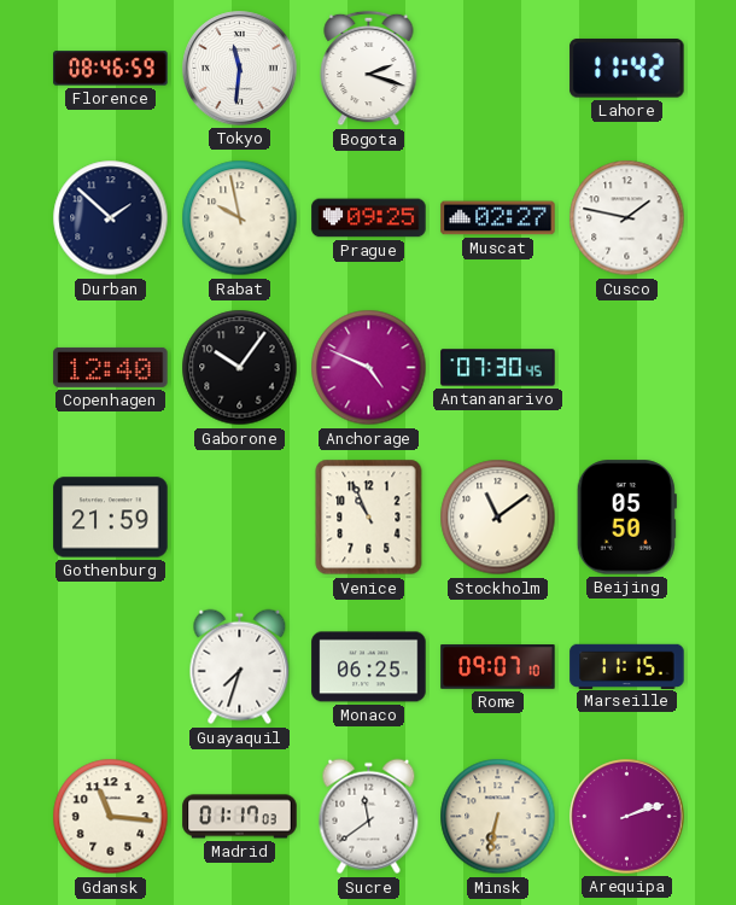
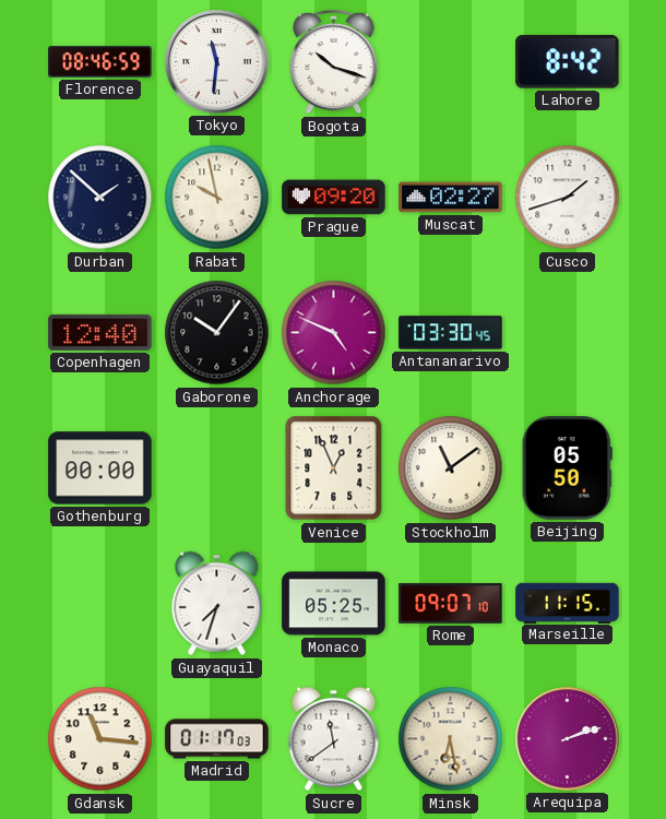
Bogota: 2:18 -> 10:18 (334, 62)
Lahore: 11:42 -> 8:42 (568, 62)
Prague: 09:25 -> 09:20 (334, 198)
Cusco: 1:47 -> 1:42 (568, 198)
Antananarivo: 07:30 -> 03:30 (451, 333)
Gothenburg: 21:59 -> 00:00 (100, 468)
Venice: 10:56 -> 12:56 (334, 468)
Monaco: 06:25 -> 05:25 (334, 604)
Minsk: 6:32 -> 6:28 (451, 739)
